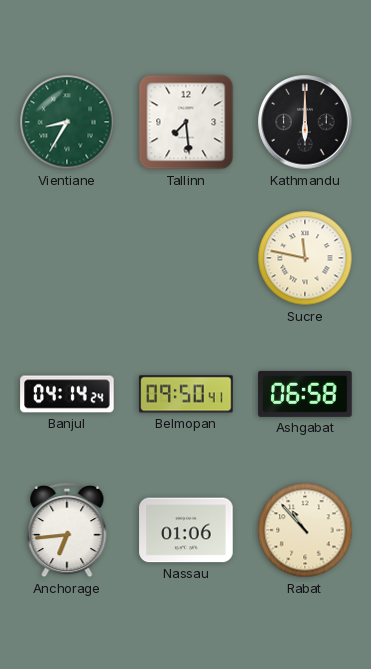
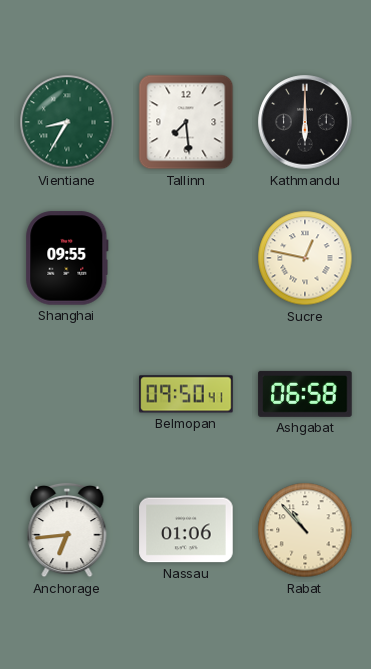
Shanghai: none -> 09:55 (67, 258)
Sucre: 11:47 -> 12:47 (305, 258)
Banjul: 04:14 -> none (67, 394)
